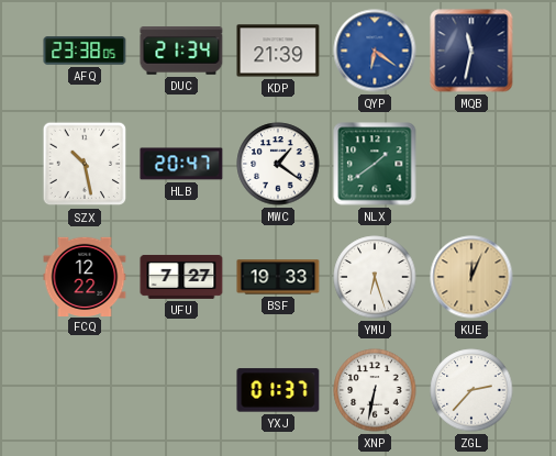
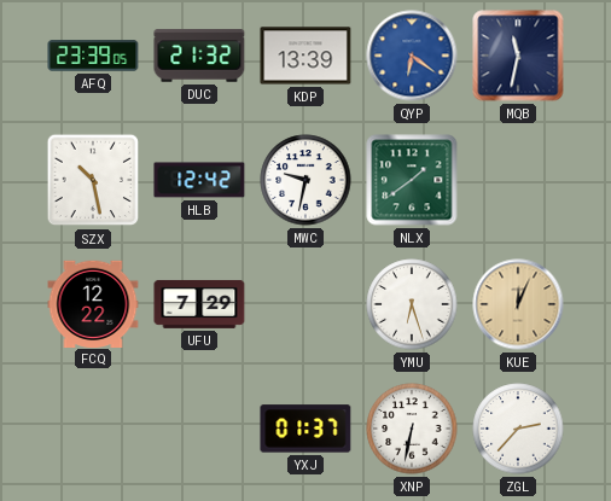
AFQ: 23:38 -> 23:39 (93, 56)
DUC: 21:34 -> 21:32 (199, 56)
KDP: 21:39 -> 13:39 (305, 56)
HLB: 20:47 -> 12:42 (199, 180)
MWC: 1:21 -> 9:32 (305, 180)
UFU: 7:27 -> 7:29 (199, 304)
BSF: 19:33 -> none (278, 277)
